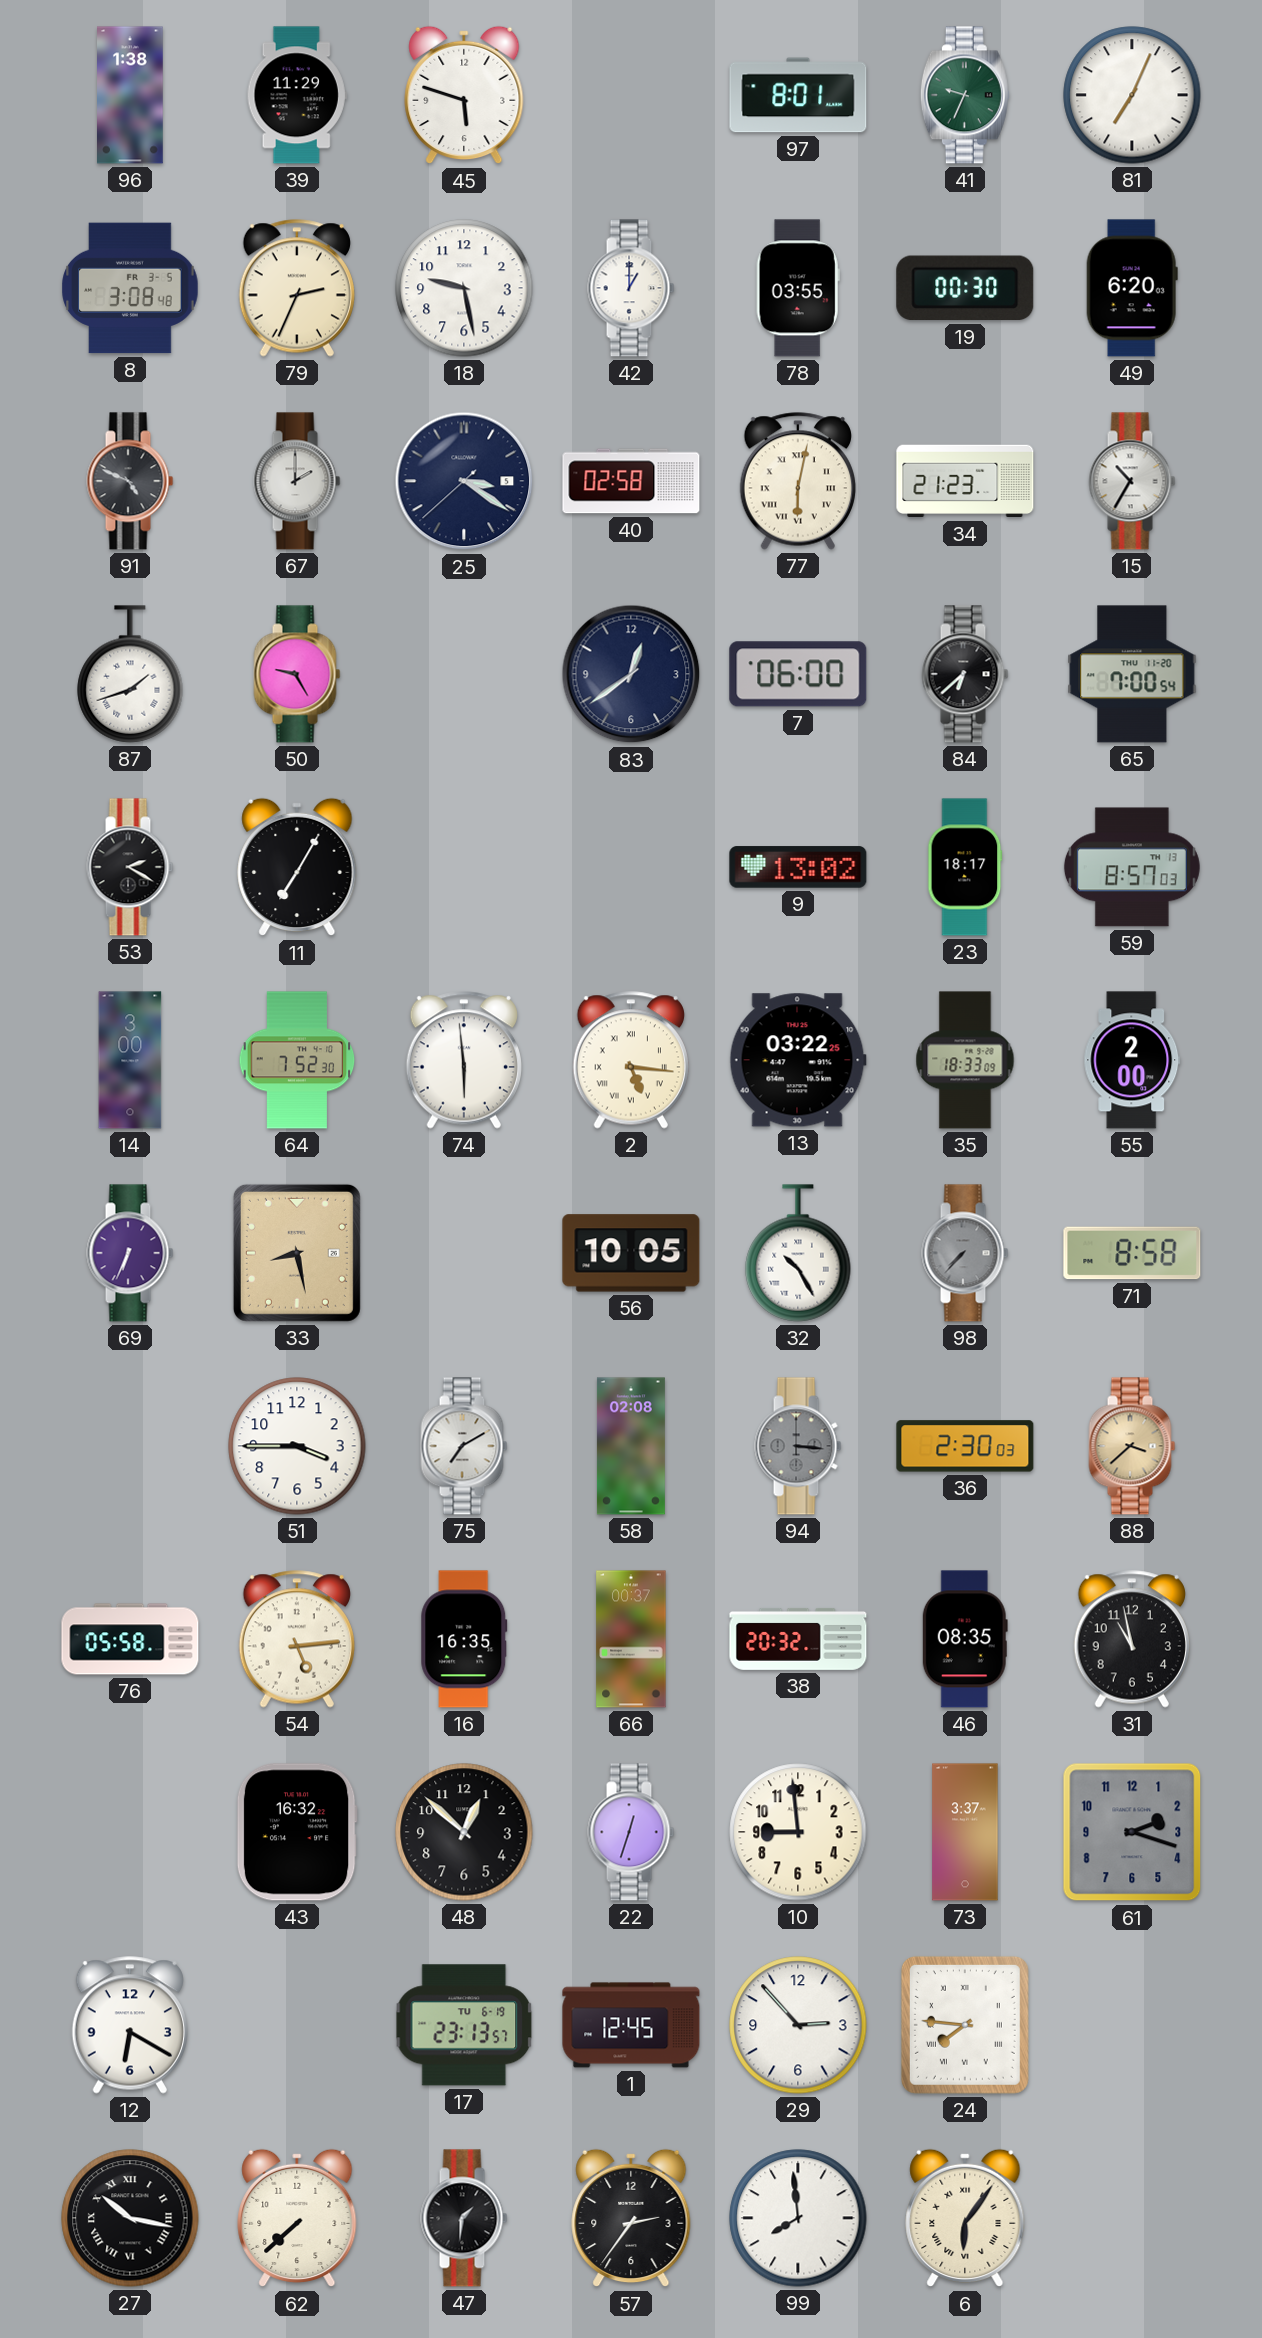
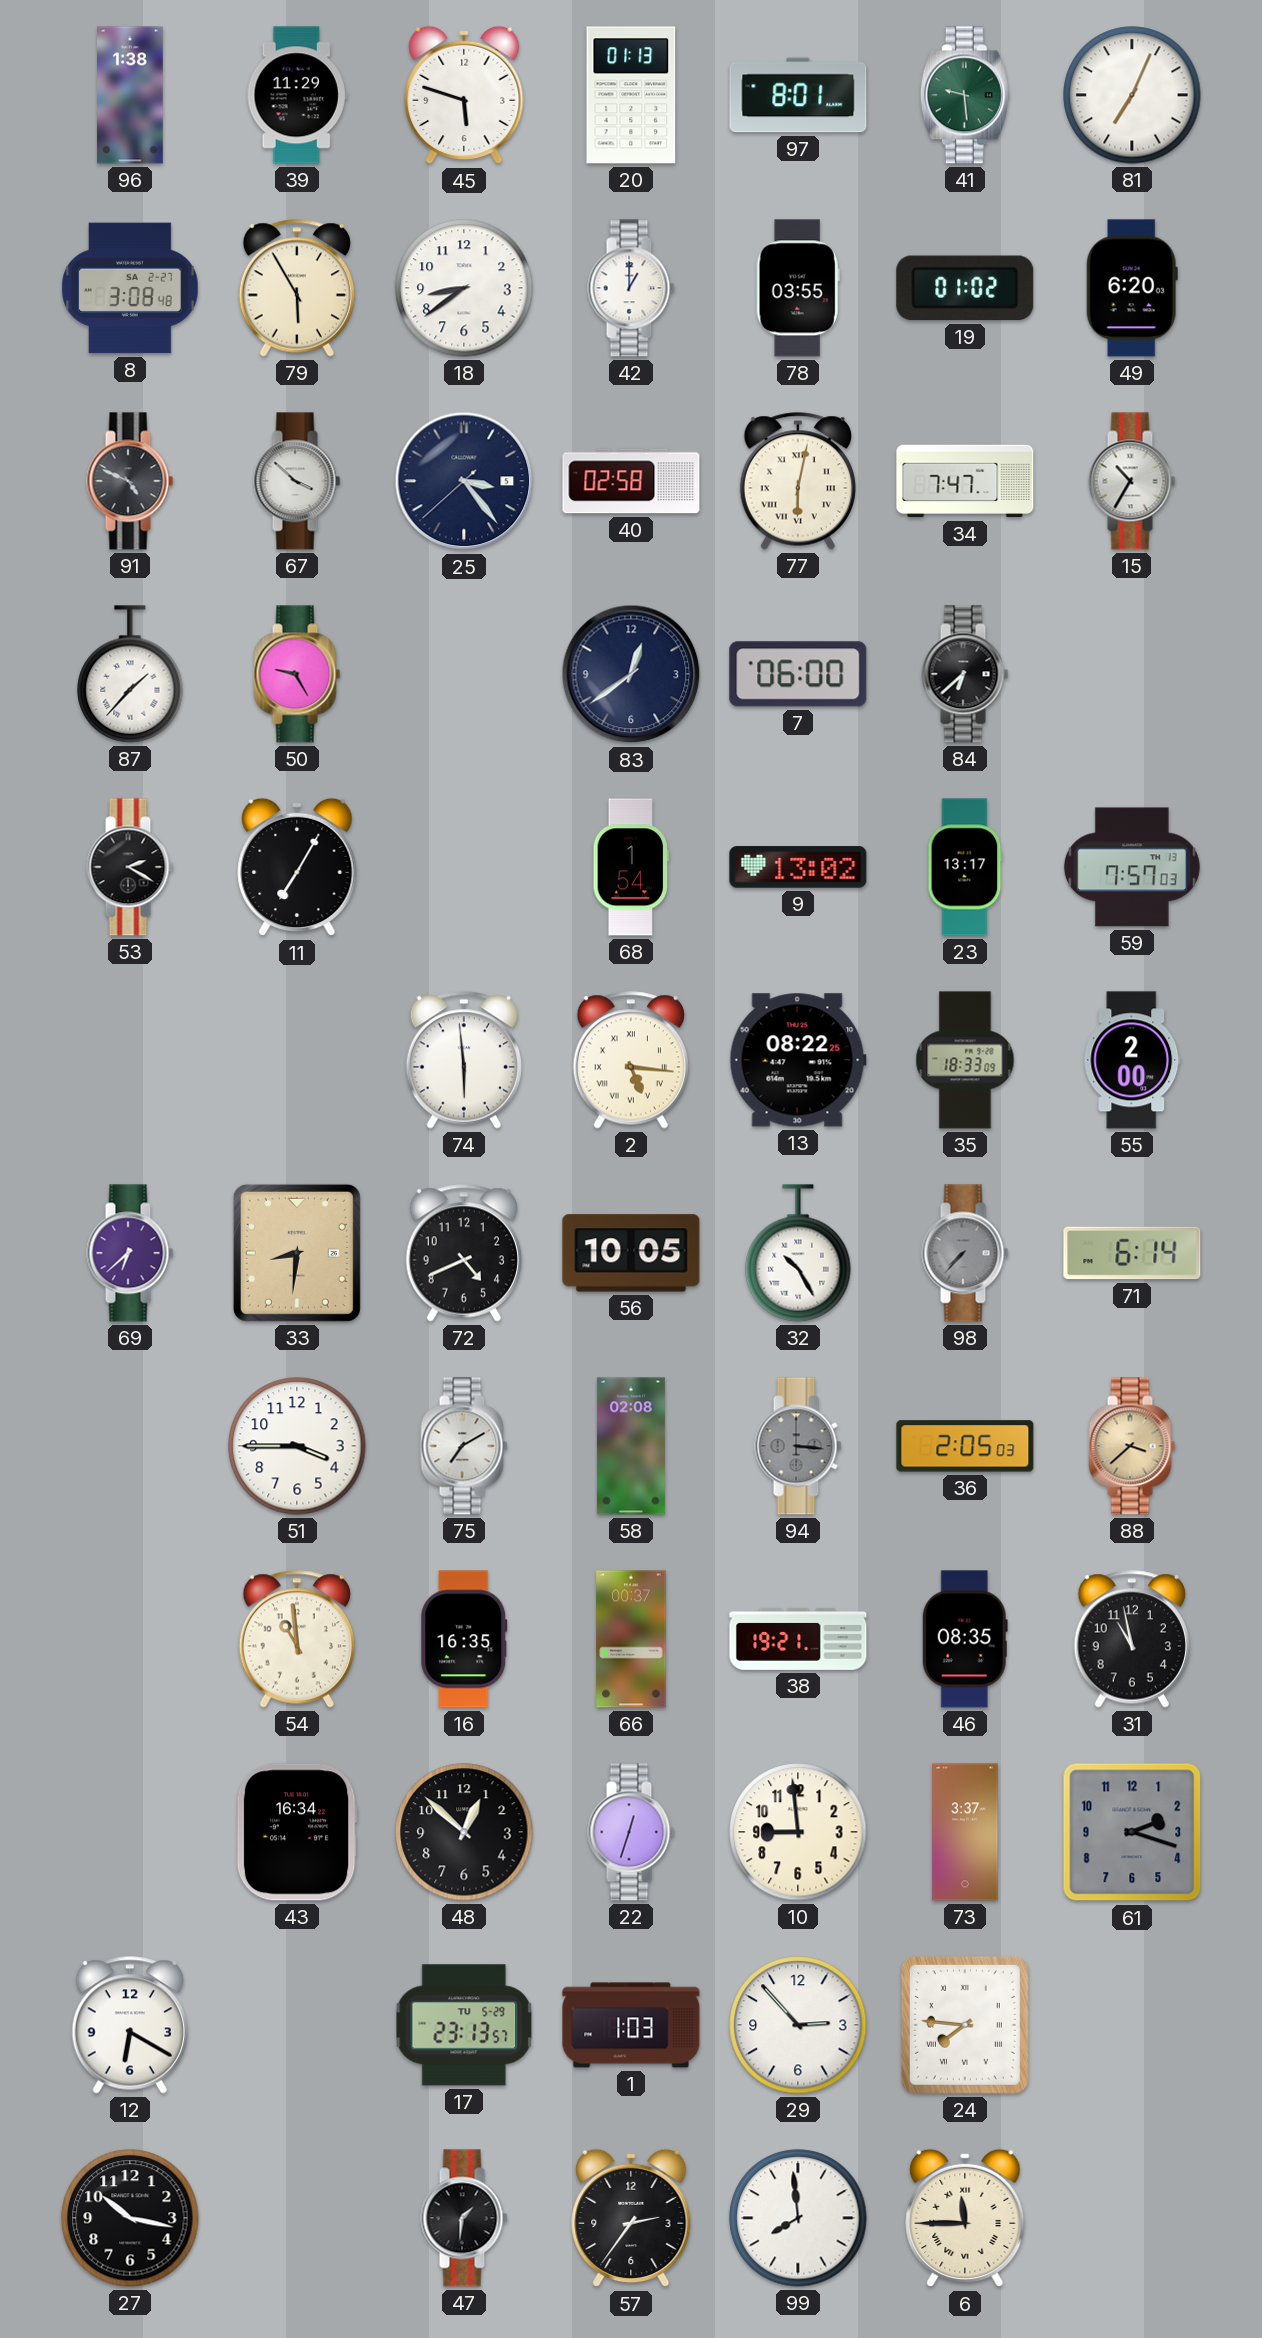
20: none -> 01:13 (631, 95)
41: 9:34 -> 9:29 (965, 95)
8 date: FR 3-5 -> SA 2-27 (130, 288)
79: 2:34 -> 5:55 (297, 288)
18: 9:28 -> 8:39 (464, 288)
19: 00:30 -> 01:02 (965, 288)
67: 2:00 -> 3:52 (297, 481)
25: 3:20 -> 3:23 (464, 481)
34: 21:23 -> 7:47 (965, 481)
87: 1:42 -> 1:37 (130, 674)
65: 7:00 -> none (1132, 674)
68: none -> 1:54 (630, 867)
23: 18:17 -> 13:17 (965, 867)
59: 8:57 -> 7:57 (1132, 867)
14: 3:00 -> none (130, 1060)
64: 7:52 -> none (297, 1060)
13: 03:22 -> 08:22 (798, 1060)
69: 6:34 -> 6:38 (130, 1253)
33: 8:28 -> 8:31 (297, 1253)
72: none -> 4:41 (464, 1253)
71: 8:58 -> 6:14 (1132, 1253)
36: 2:30 -> 2:05 (965, 1446)
76: 05:58 -> none (130, 1639)
54: 5:14 -> 10:59 (297, 1639)
38: 20:32 -> 19:21 (798, 1639)
43: 16:32 -> 16:34 (297, 1832)
17 date: TU 6-19 -> TU 5-29 (464, 2025)
1: 12:45 -> 1:03 (631, 2025)
27 numerals: Roman -> Arabic (130, 2218)
62: 7:38 -> none (297, 2218)
6: 6:06 -> 11:45 (965, 2218)
